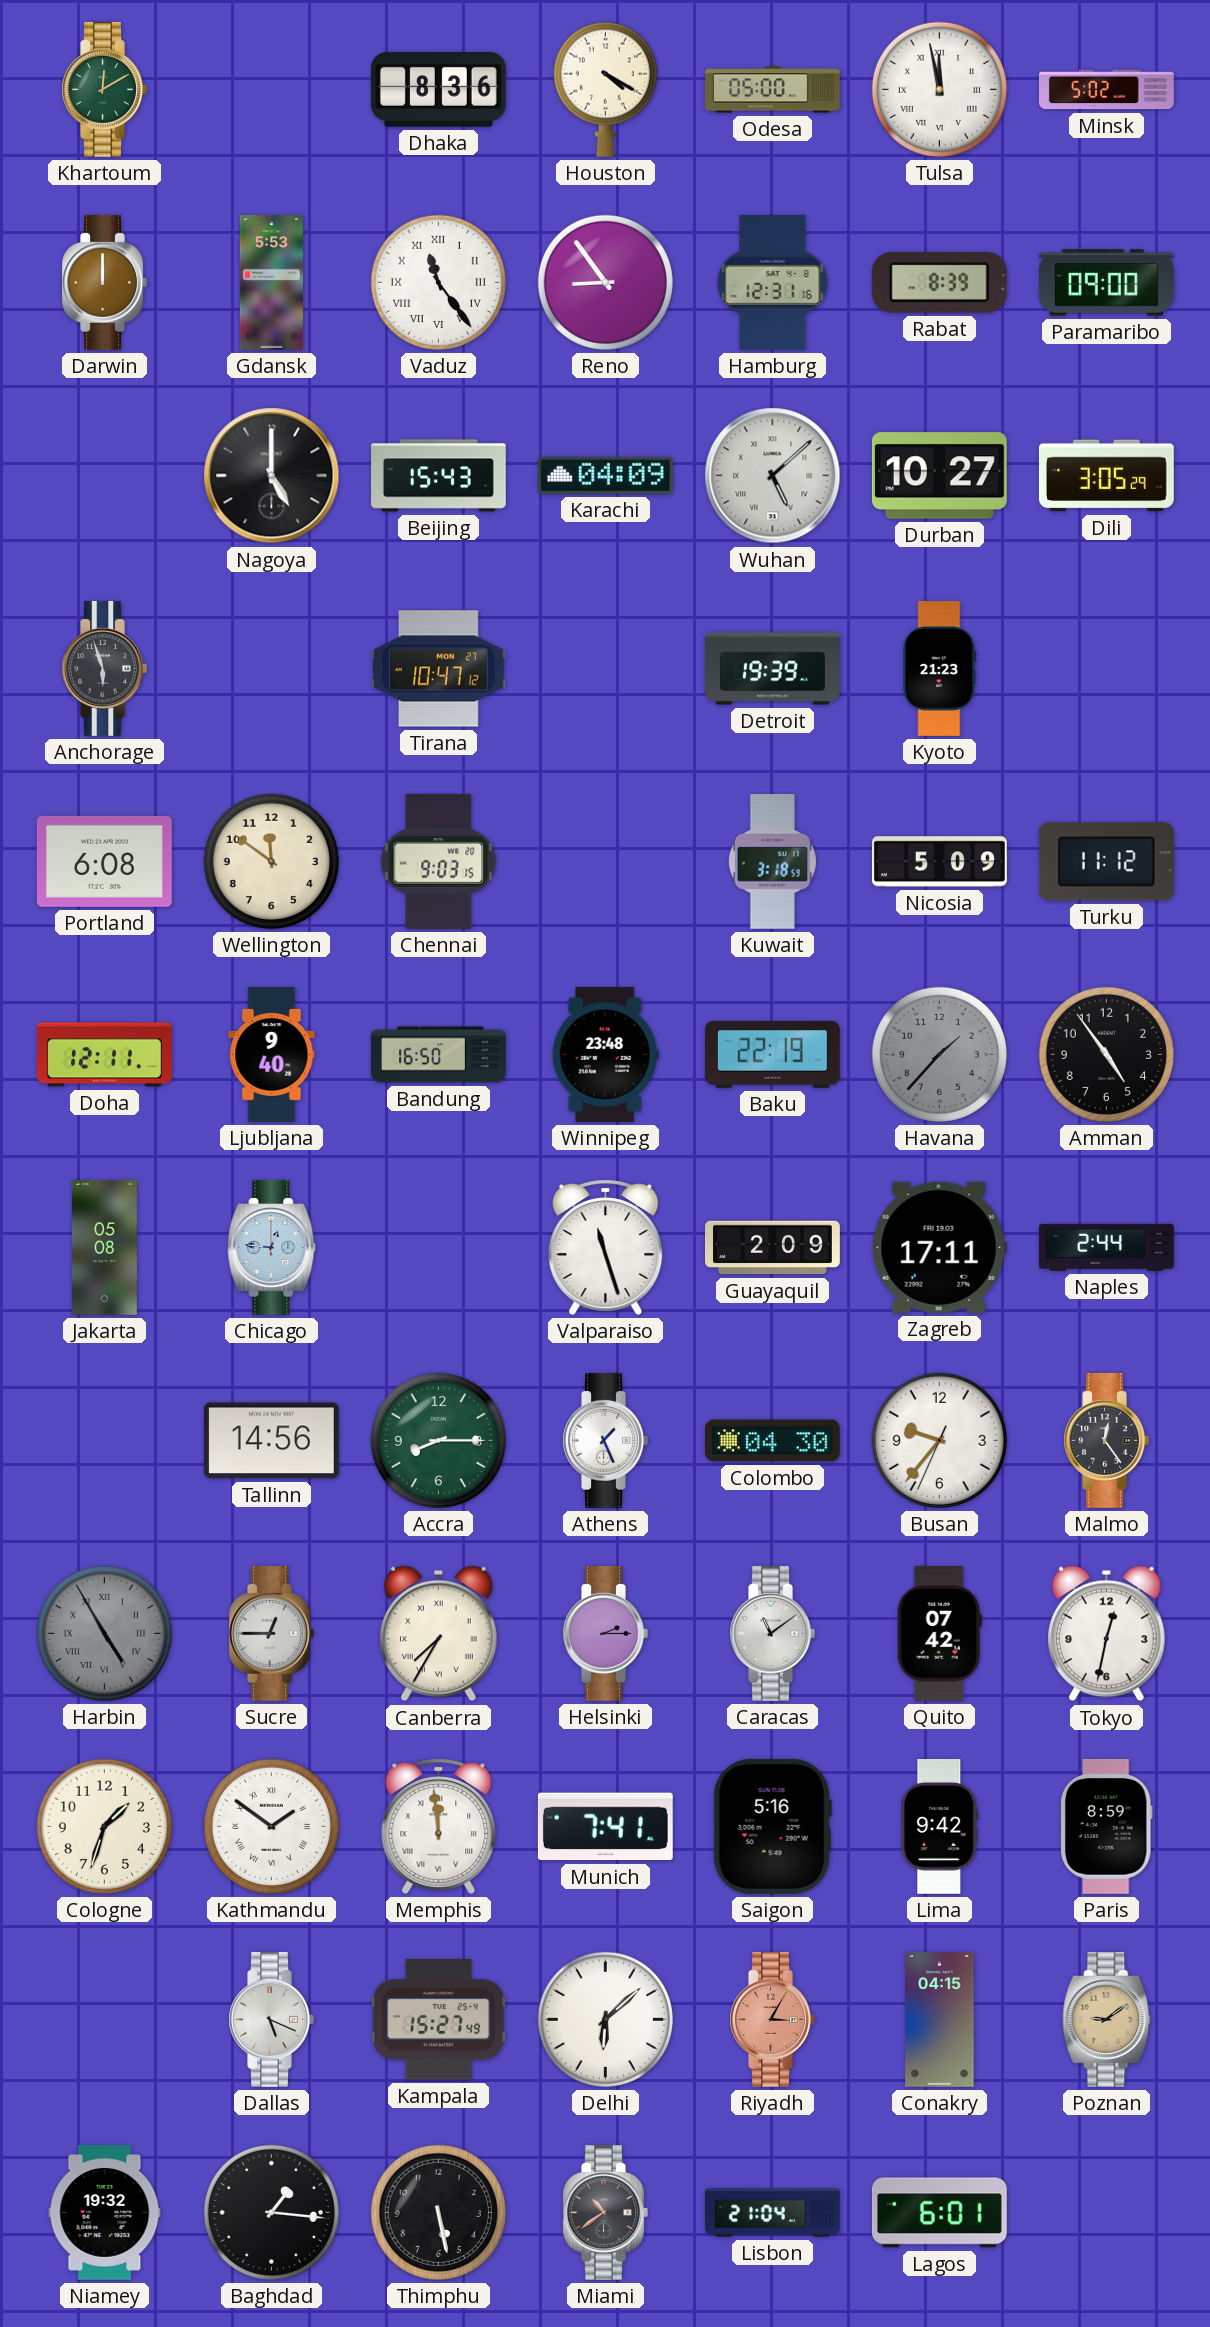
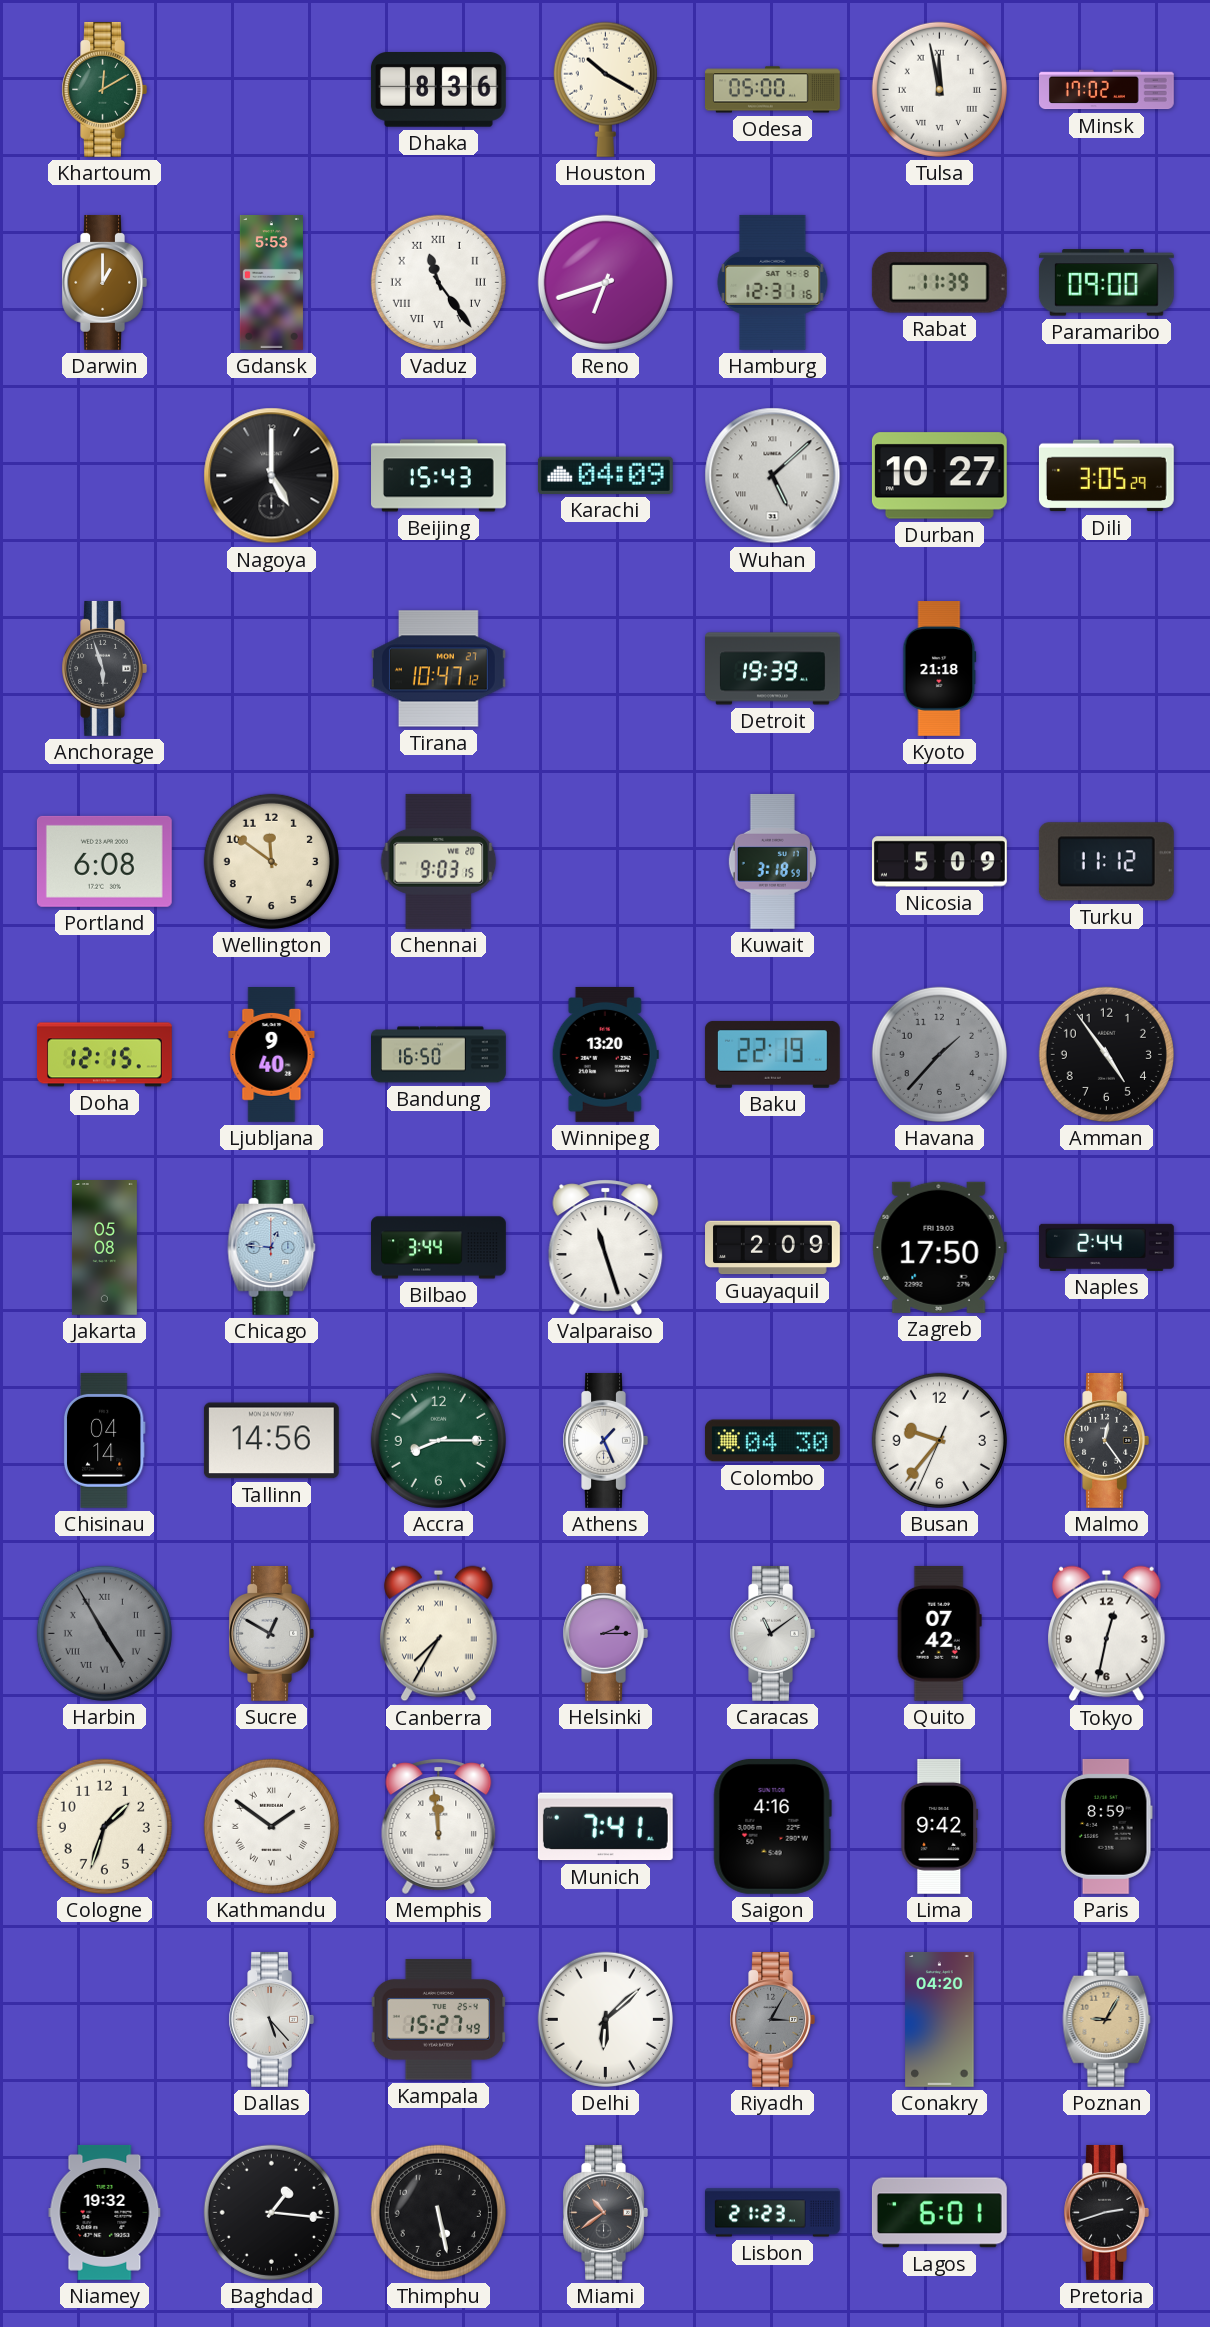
Houston: 4:20 -> 10:20 (605, 89)
Minsk: 5:02 -> 17:02 (1107, 90)
Darwin: 12:00 -> 1:00 (104, 282)
Reno: 8:54 -> 6:42 (605, 282)
Rabat: 8:39 -> 11:39 (939, 283)
Kyoto: 21:23 -> 21:18 (940, 669)
Doha: 12:11 -> 12:15 (104, 1055)
Winnipeg: 23:48 -> 13:20 (605, 1054)
Bilbao: none -> 3:44 (439, 1248)
Zagreb: 17:11 -> 17:50 (939, 1247)
Chisinau: none -> 04:14 (104, 1440)
Sucre: 12:45 -> 12:50 (271, 1633)
Saigon: 5:16 -> 4:16 (772, 1826)
Dallas: 5:19 -> 5:23 (271, 2019)
Riyadh dial: salmon -> grey (772, 2019)
Conakry: 04:15 -> 04:20 (940, 2020)
Poznan: 9:09 -> 9:05 (1107, 2019)
Lisbon: 21:04 -> 21:23 (773, 2213)
Pretoria: none -> 2:42 (1106, 2212)
